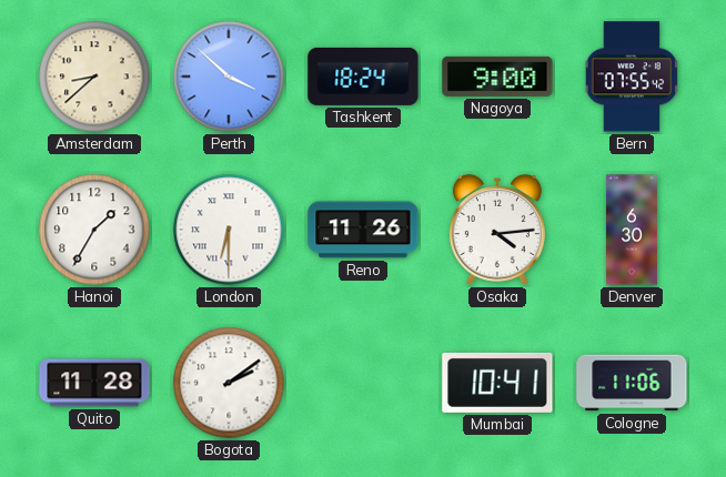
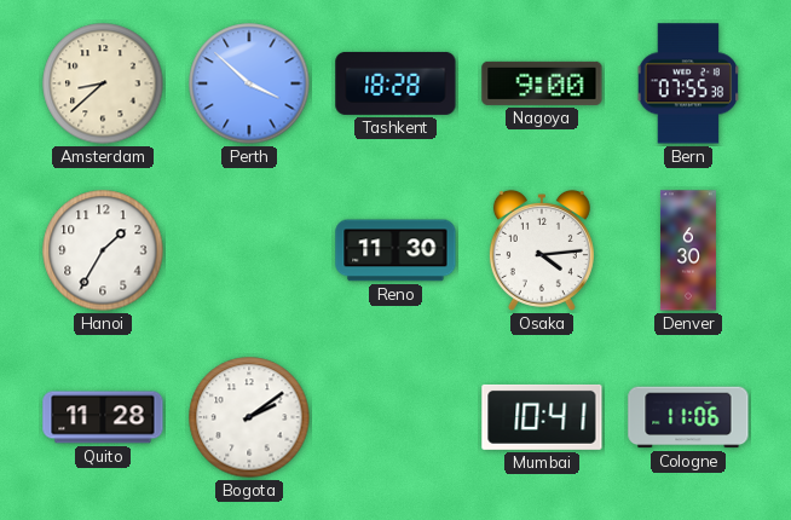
Tashkent: 18:24 -> 18:28 (395, 83)
Bern: 07:55:42 -> 07:55:38 (688, 83)
London: 6:30 -> none (229, 230)
Reno: 11:26 -> 11:30 (395, 250)
